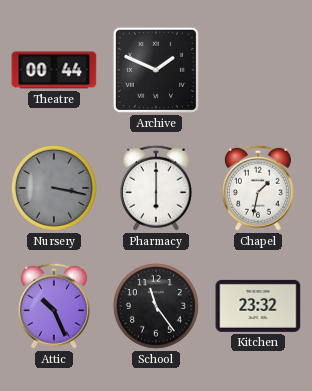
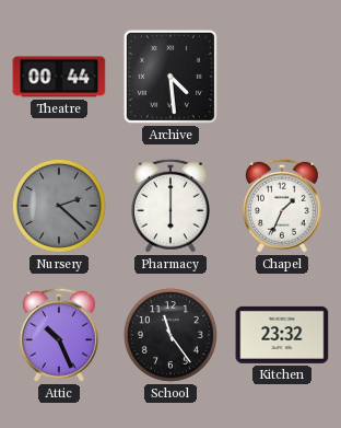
Archive: 1:49 -> 4:29 (170, 77)
Nursery: 3:17 -> 2:22 (59, 206)
Chapel: 1:32 -> 1:34 (282, 206)
